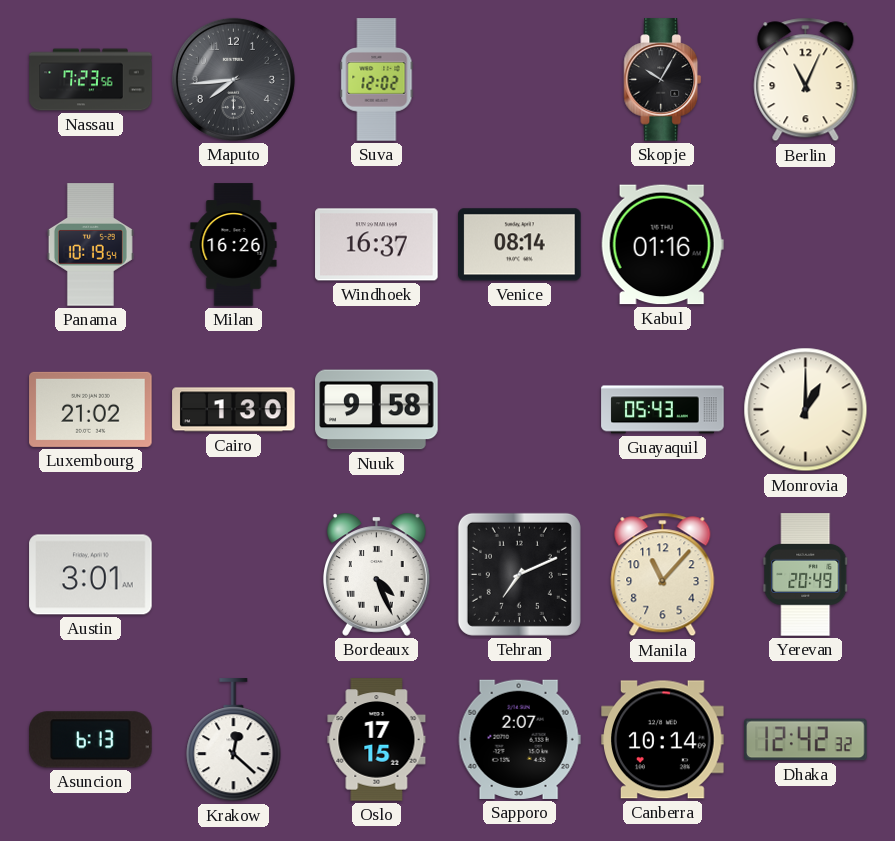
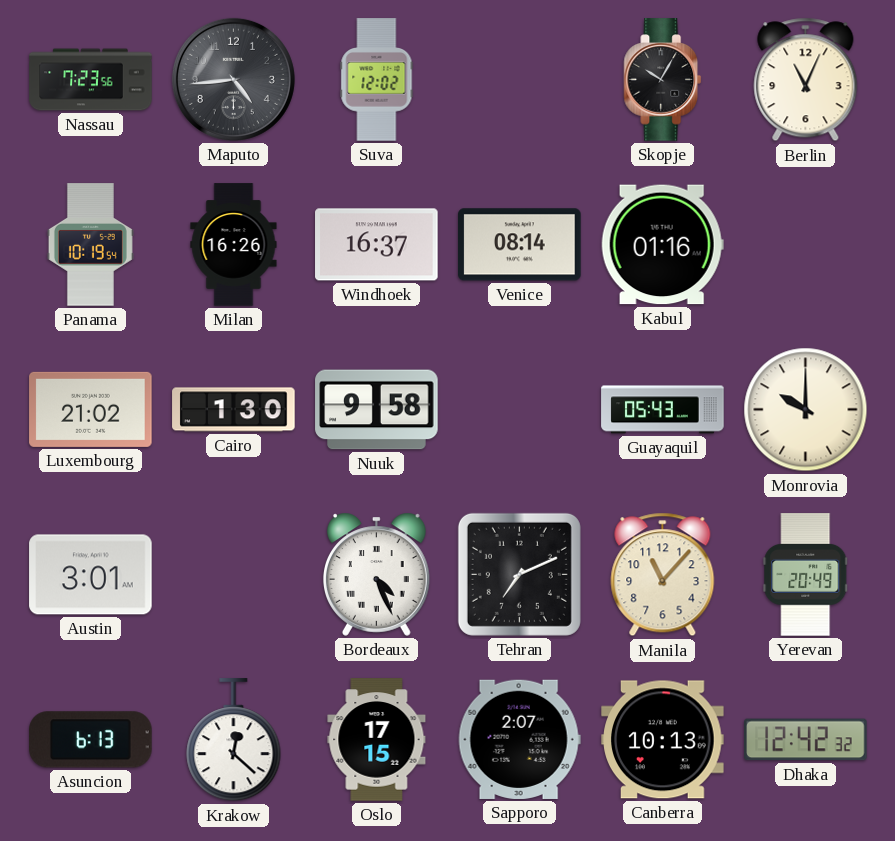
Maputo: 7:44 -> 4:44 (233, 79)
Monrovia: 1:00 -> 10:00 (806, 410)
Canberra: 10:14 -> 10:13 (663, 740)
